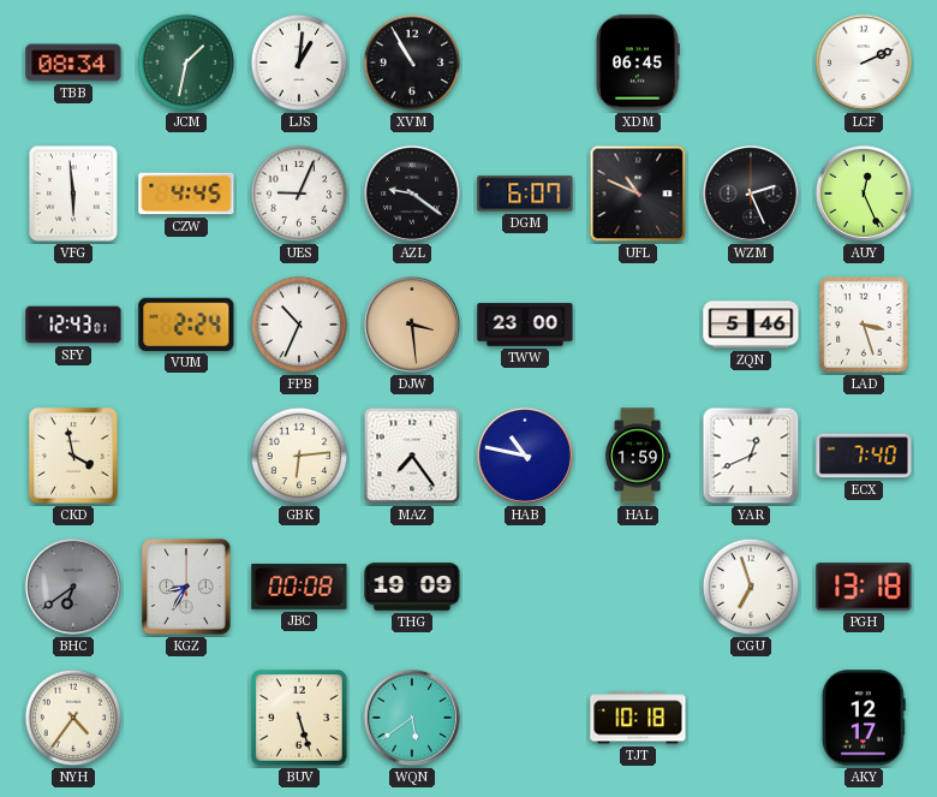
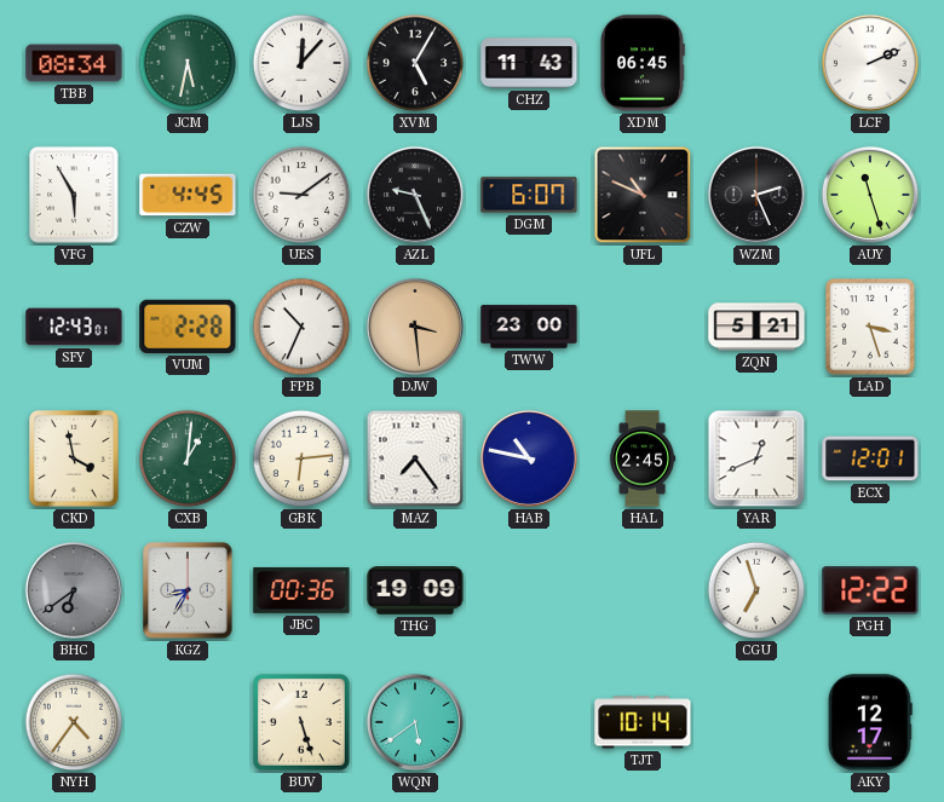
JCM: 1:32 -> 5:32 (188, 63)
LJS: 1:01 -> 12:07 (301, 63)
XVM: 10:55 -> 5:05 (415, 63)
CHZ: none -> 11:43 (529, 63)
VFG: 5:59 -> 5:55 (74, 195)
UES: 9:04 -> 9:09 (301, 195)
AZL: 9:21 -> 9:26 (415, 195)
AUY: 12:26 -> 11:27 (870, 195)
VUM: 2:24 -> 2:28 (188, 327)
ZQN: 5:46 -> 5:21 (756, 327)
CXB: none -> 1:01 (188, 458)
HAL: 1:59 -> 2:45 (643, 458)
ECX: 7:40 -> 12:01 (870, 458)
JBC: 00:08 -> 00:36 (301, 590)
PGH: 13:18 -> 12:22 (870, 590)
TJT: 10:18 -> 10:14 (643, 722)
